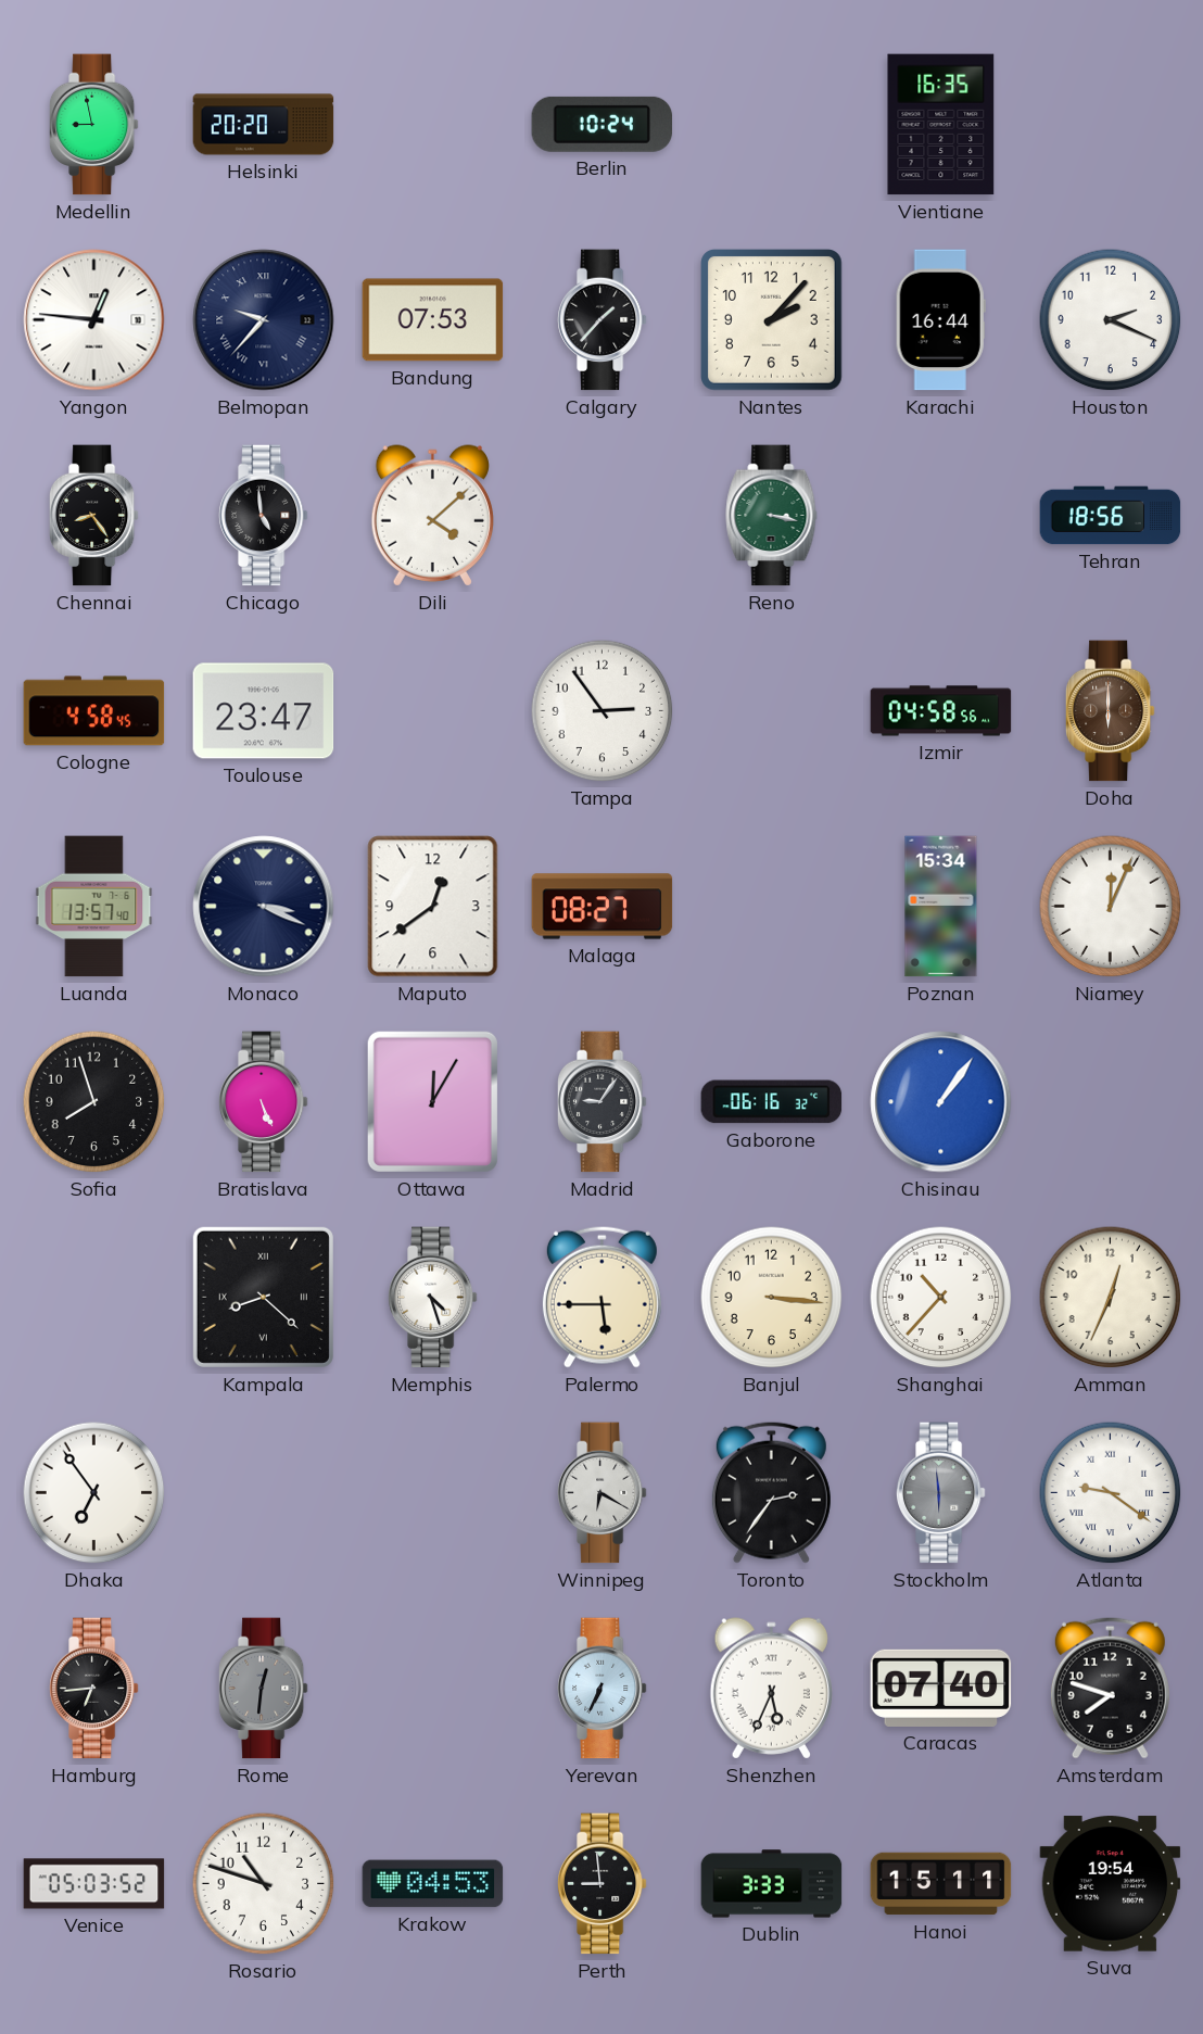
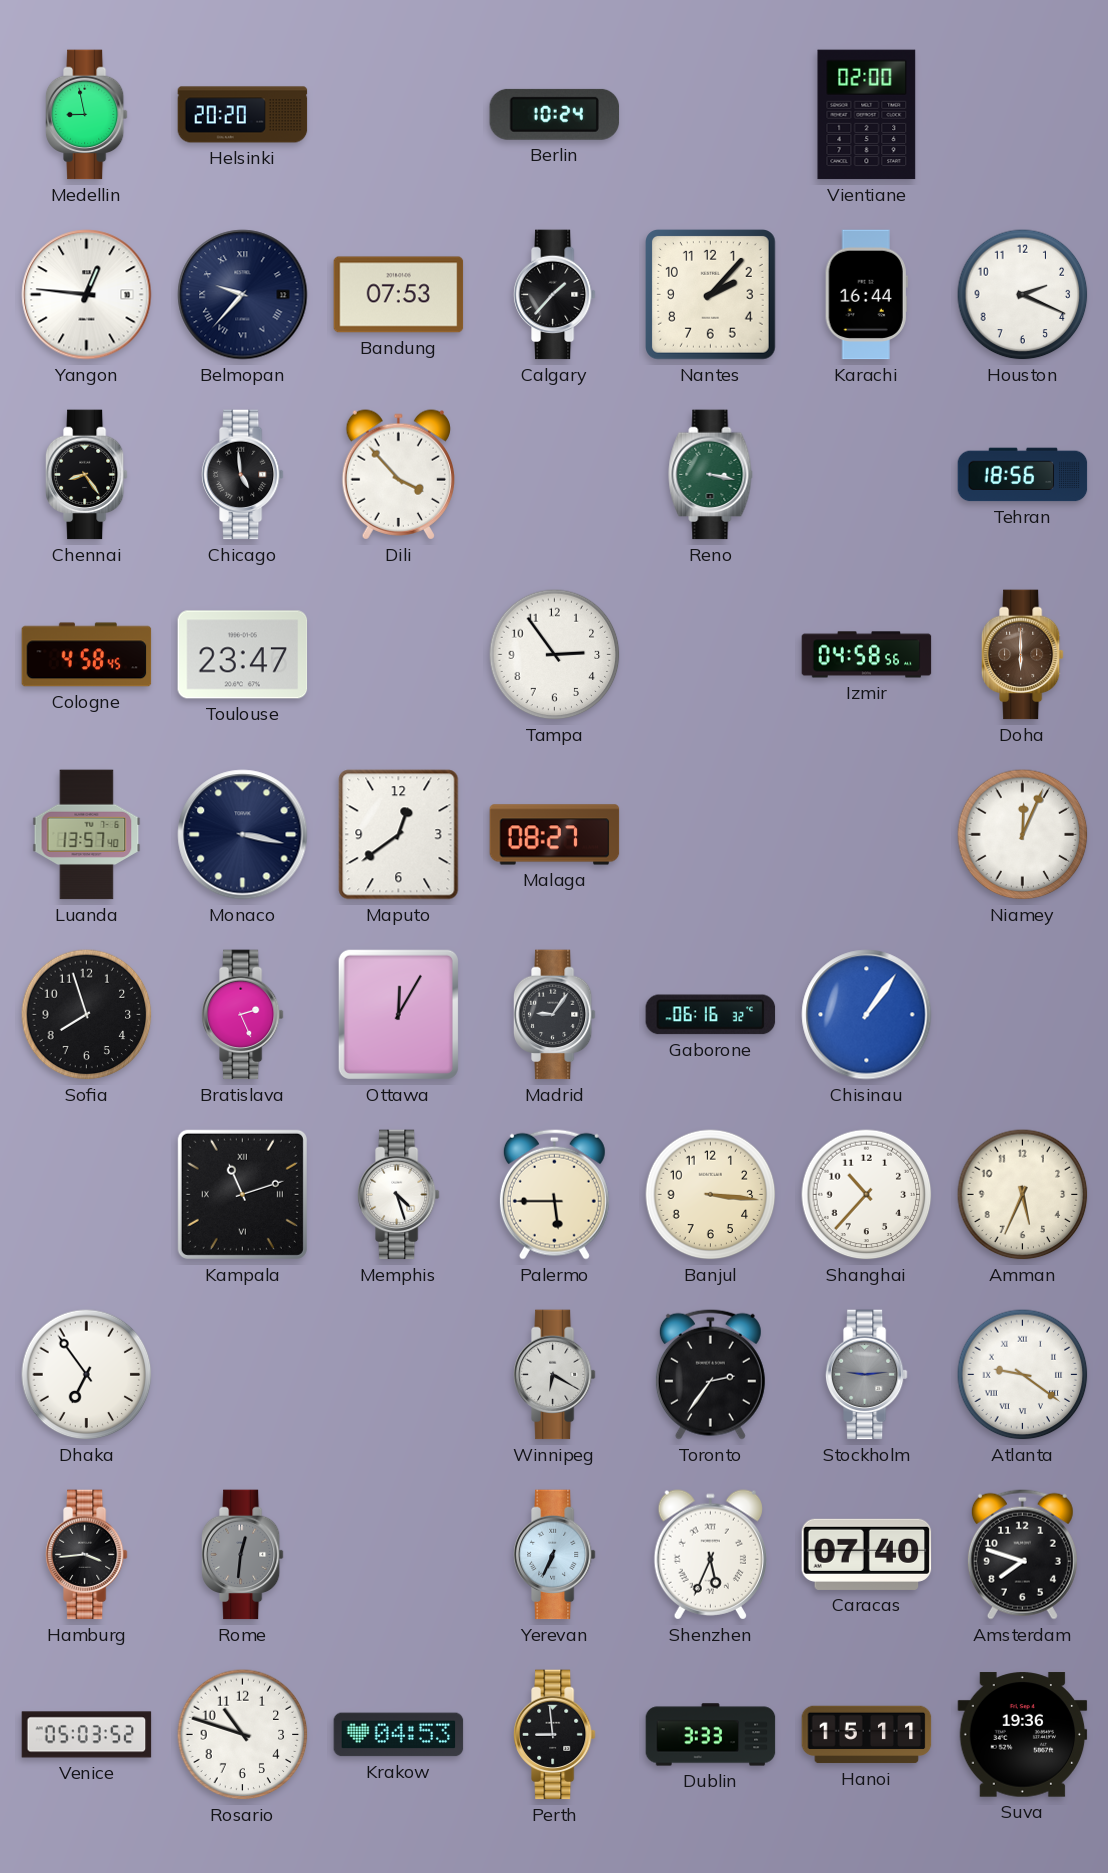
Vientiane: 16:35 -> 02:00 (867, 115)
Dili: 4:08 -> 3:53 (398, 475)
Monaco: 3:19 -> 3:17 (243, 835)
Poznan: 15:34 -> none (941, 907)
Bratislava: 5:26 -> 2:26 (242, 1015)
Kampala: 8:22 -> 11:12 (242, 1194)
Amman: 12:34 -> 5:34 (1023, 1195)
Stockholm: 5:59 -> 9:14 (866, 1375)
Hamburg: 6:44 -> 3:44 (86, 1555)
Suva: 19:54 -> 19:36 (1023, 1735)
